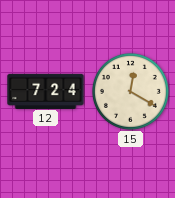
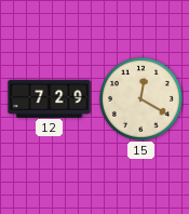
12: 7:24 -> 7:29 (50, 98)
